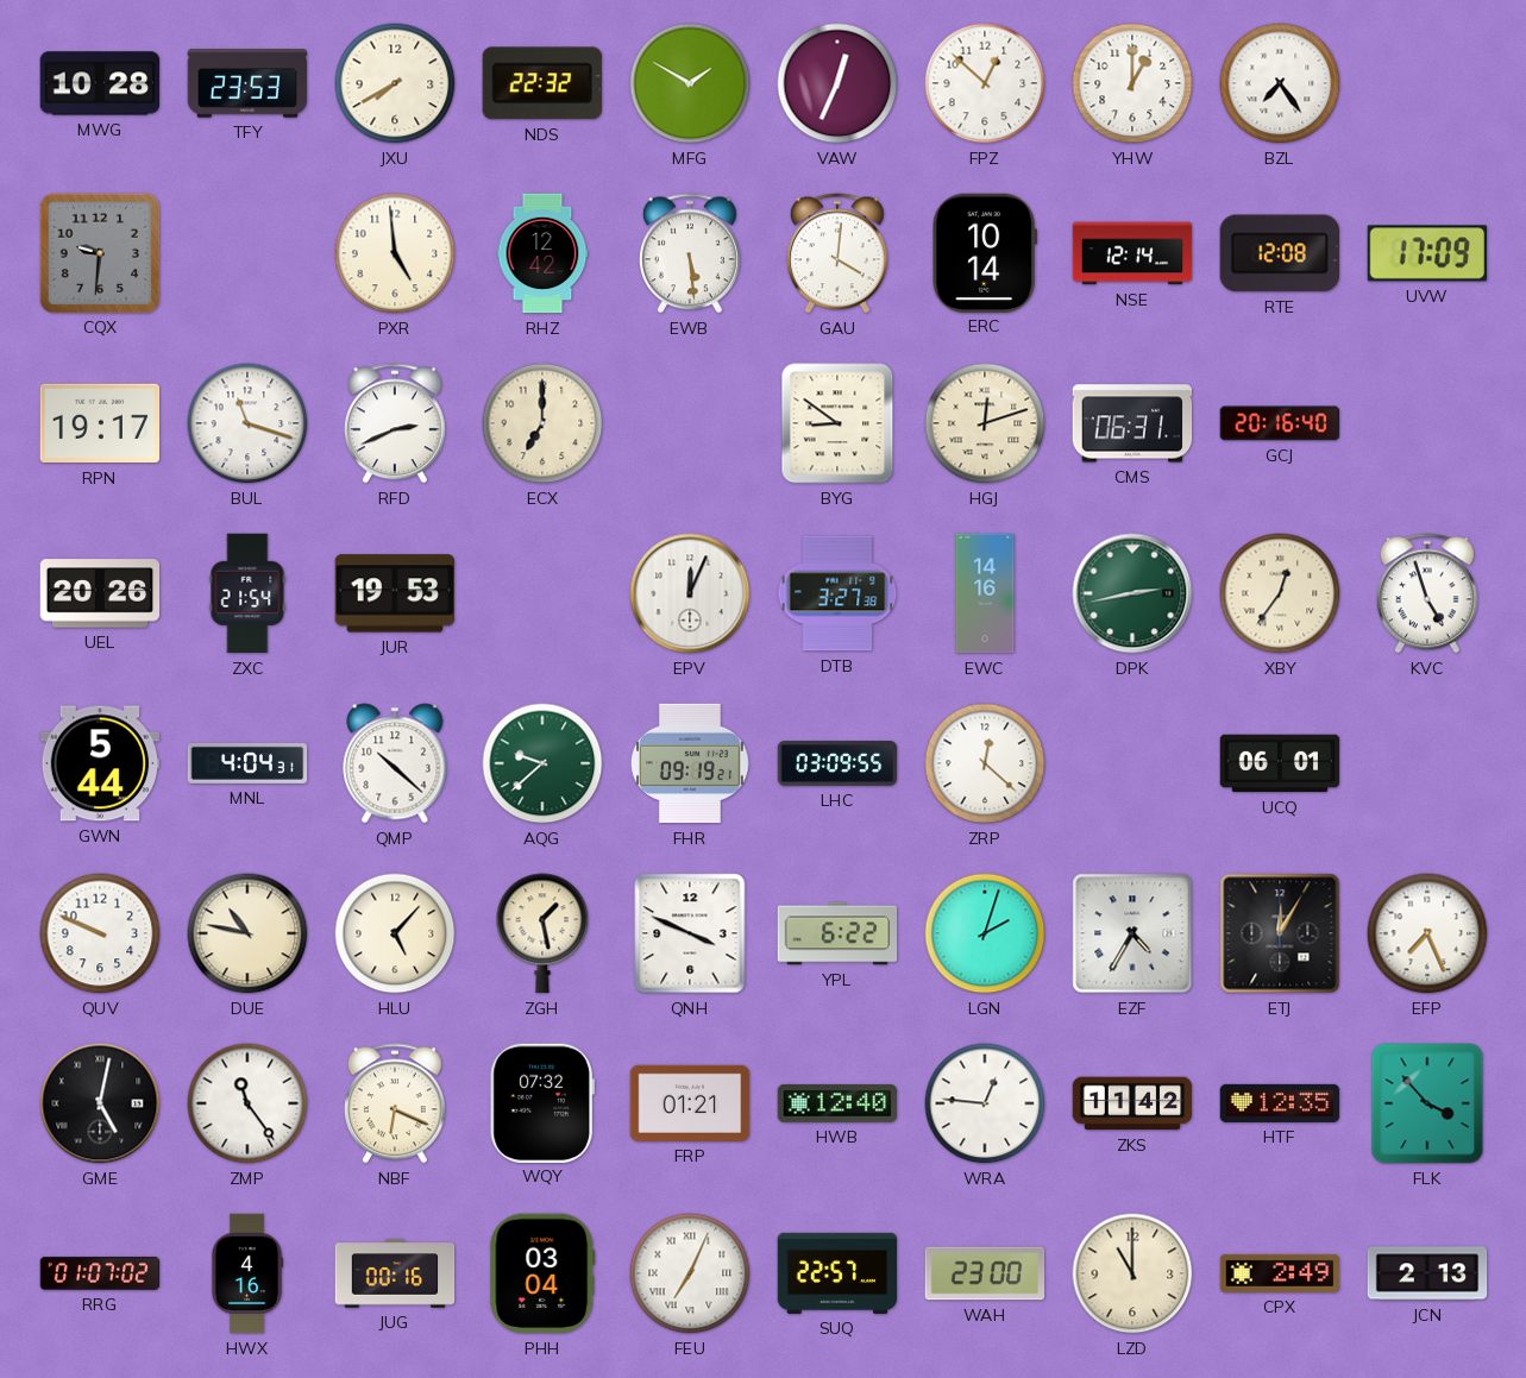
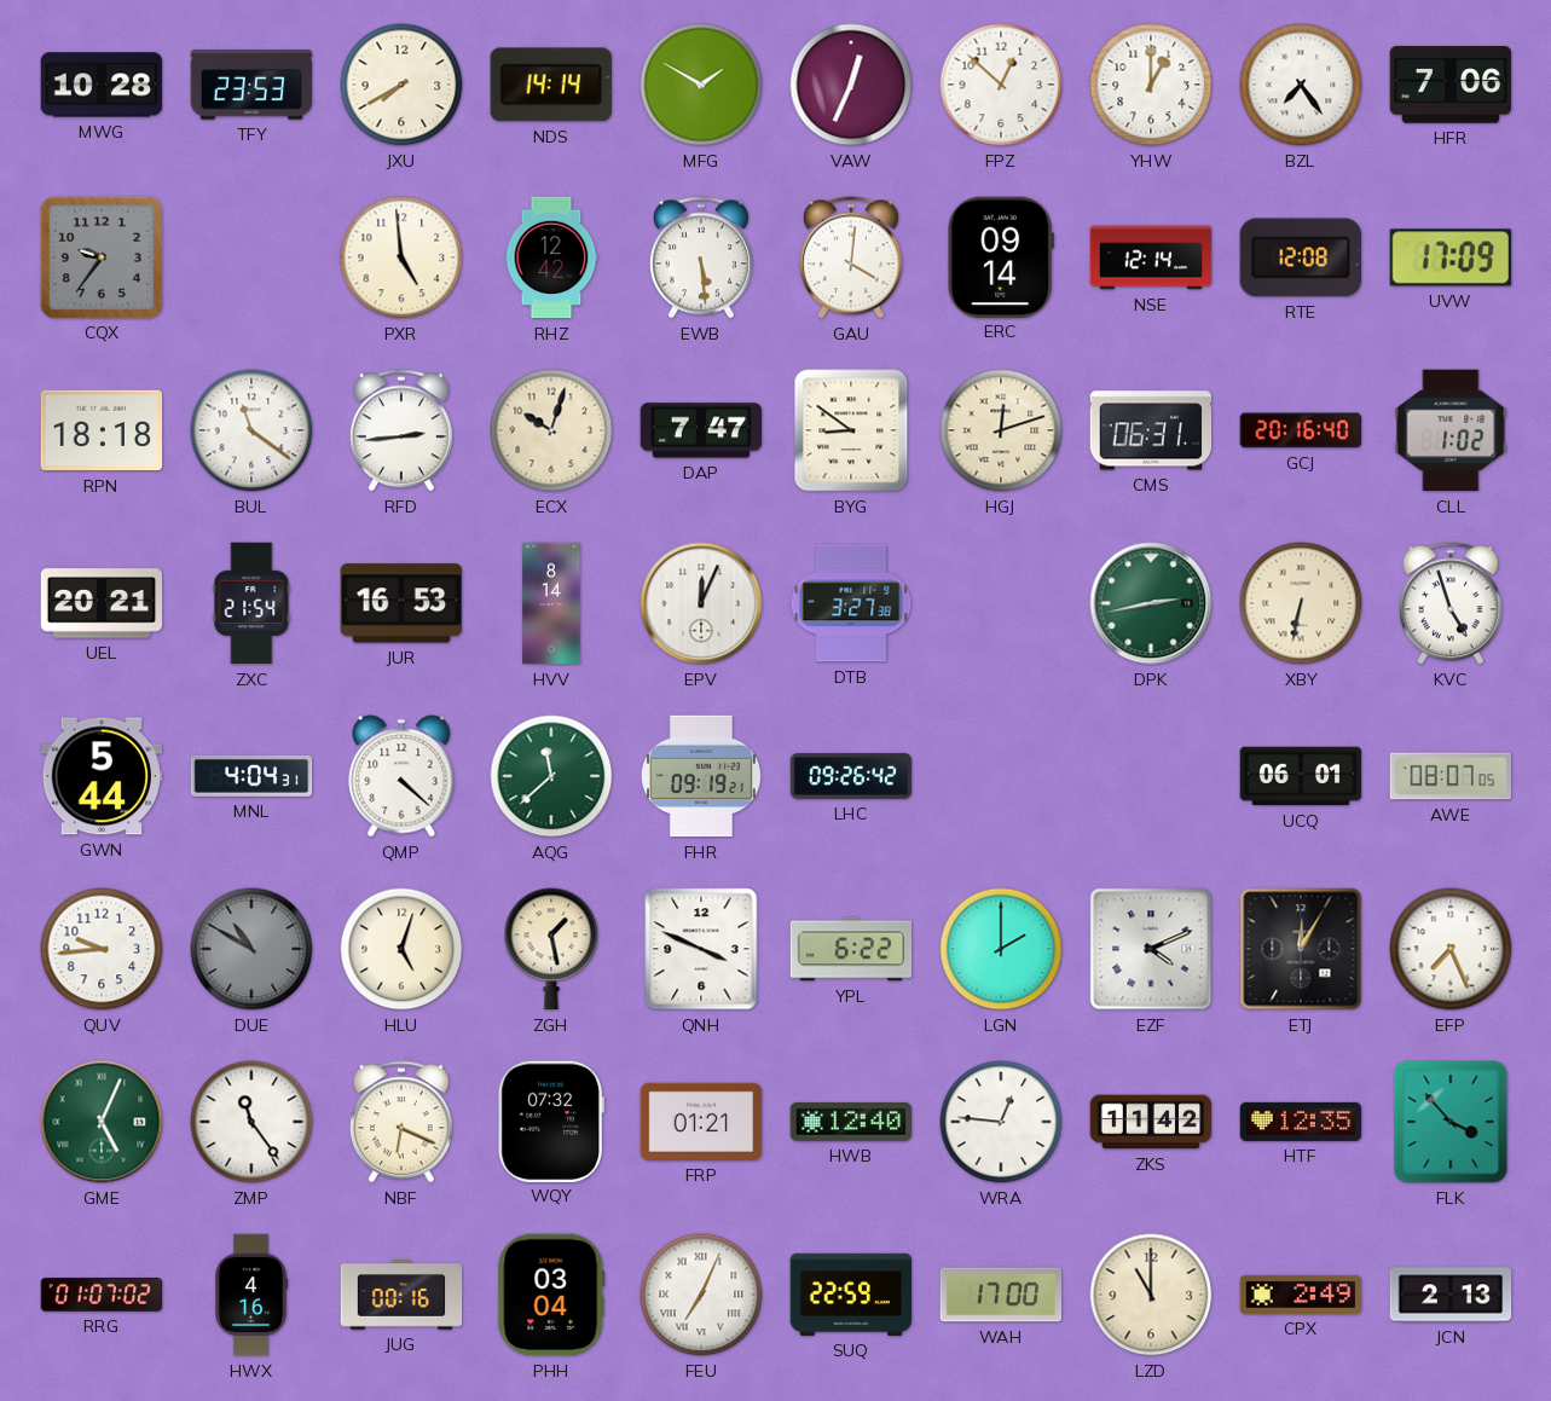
NDS: 22:32 -> 14:14 (551, 85)
HFR: none -> 7:06 (1451, 85)
CQX: 9:31 -> 9:36 (100, 256)
ERC: 10:14 -> 09:14 (1001, 256)
RPN: 19:17 -> 18:18 (102, 430)
BUL: 11:18 -> 11:21 (251, 430)
RFD: 2:41 -> 2:44 (401, 430)
ECX: 7:00 -> 10:03 (551, 430)
DAP: none -> 7:47 (701, 430)
CLL: none -> 1:02 (1451, 430)
UEL: 20:26 -> 20:21 (102, 603)
JUR: 19:53 -> 16:53 (400, 603)
HVV: none -> 8:14 (551, 603)
EWC: 14:16 -> none (985, 593)
XBY: 12:36 -> 6:32 (1301, 603)
QMP: 10:22 -> 4:22 (401, 776)
AQG: 9:38 -> 11:38 (551, 776)
LHC: 03:09 -> 09:26 (851, 776)
ZRP: 12:22 -> none (985, 763)
AWE: none -> 08:07 (1451, 776)
QUV: 9:49 -> 9:44 (102, 949)
DUE: 10:47 -> 10:50 (251, 949)
DUE dial: cream -> grey (251, 949)
HLU: 5:07 -> 5:03 (401, 949)
LGN: 2:03 -> 2:00 (1001, 949)
EZF: 4:35 -> 4:11 (1151, 949)
GME: 5:02 -> 5:04 (102, 1122)
GME dial: black -> green (102, 1122)
SUQ: 22:57 -> 22:59 (851, 1295)
WAH: 23:00 -> 17:00 (1001, 1295)
